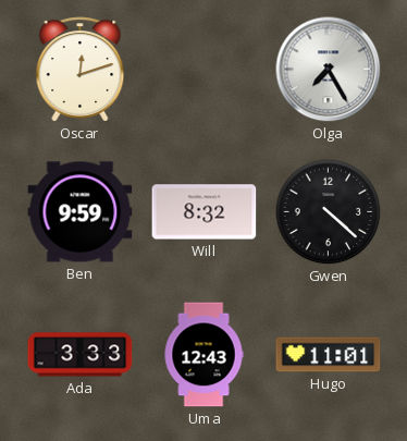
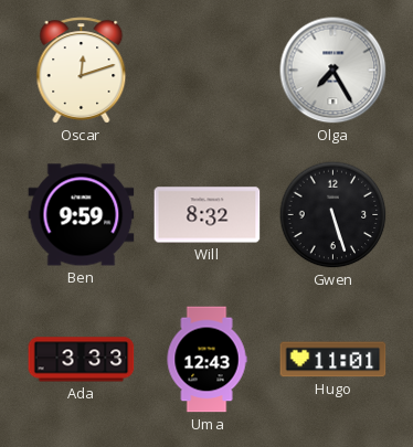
Gwen: 4:22 -> 5:27 (333, 215)
